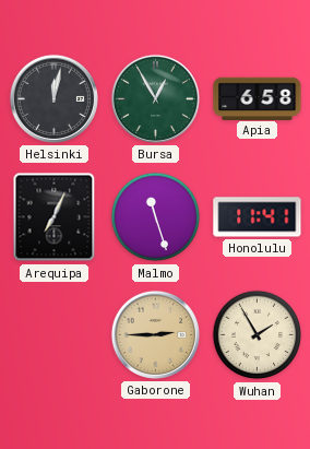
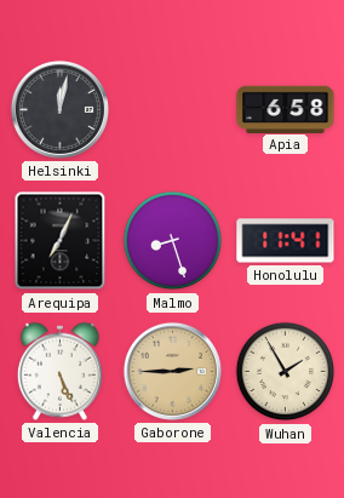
Bursa: 12:55 -> none (155, 98)
Malmo: 11:27 -> 8:27 (173, 241)
Valencia: none -> 5:26 (59, 371)
